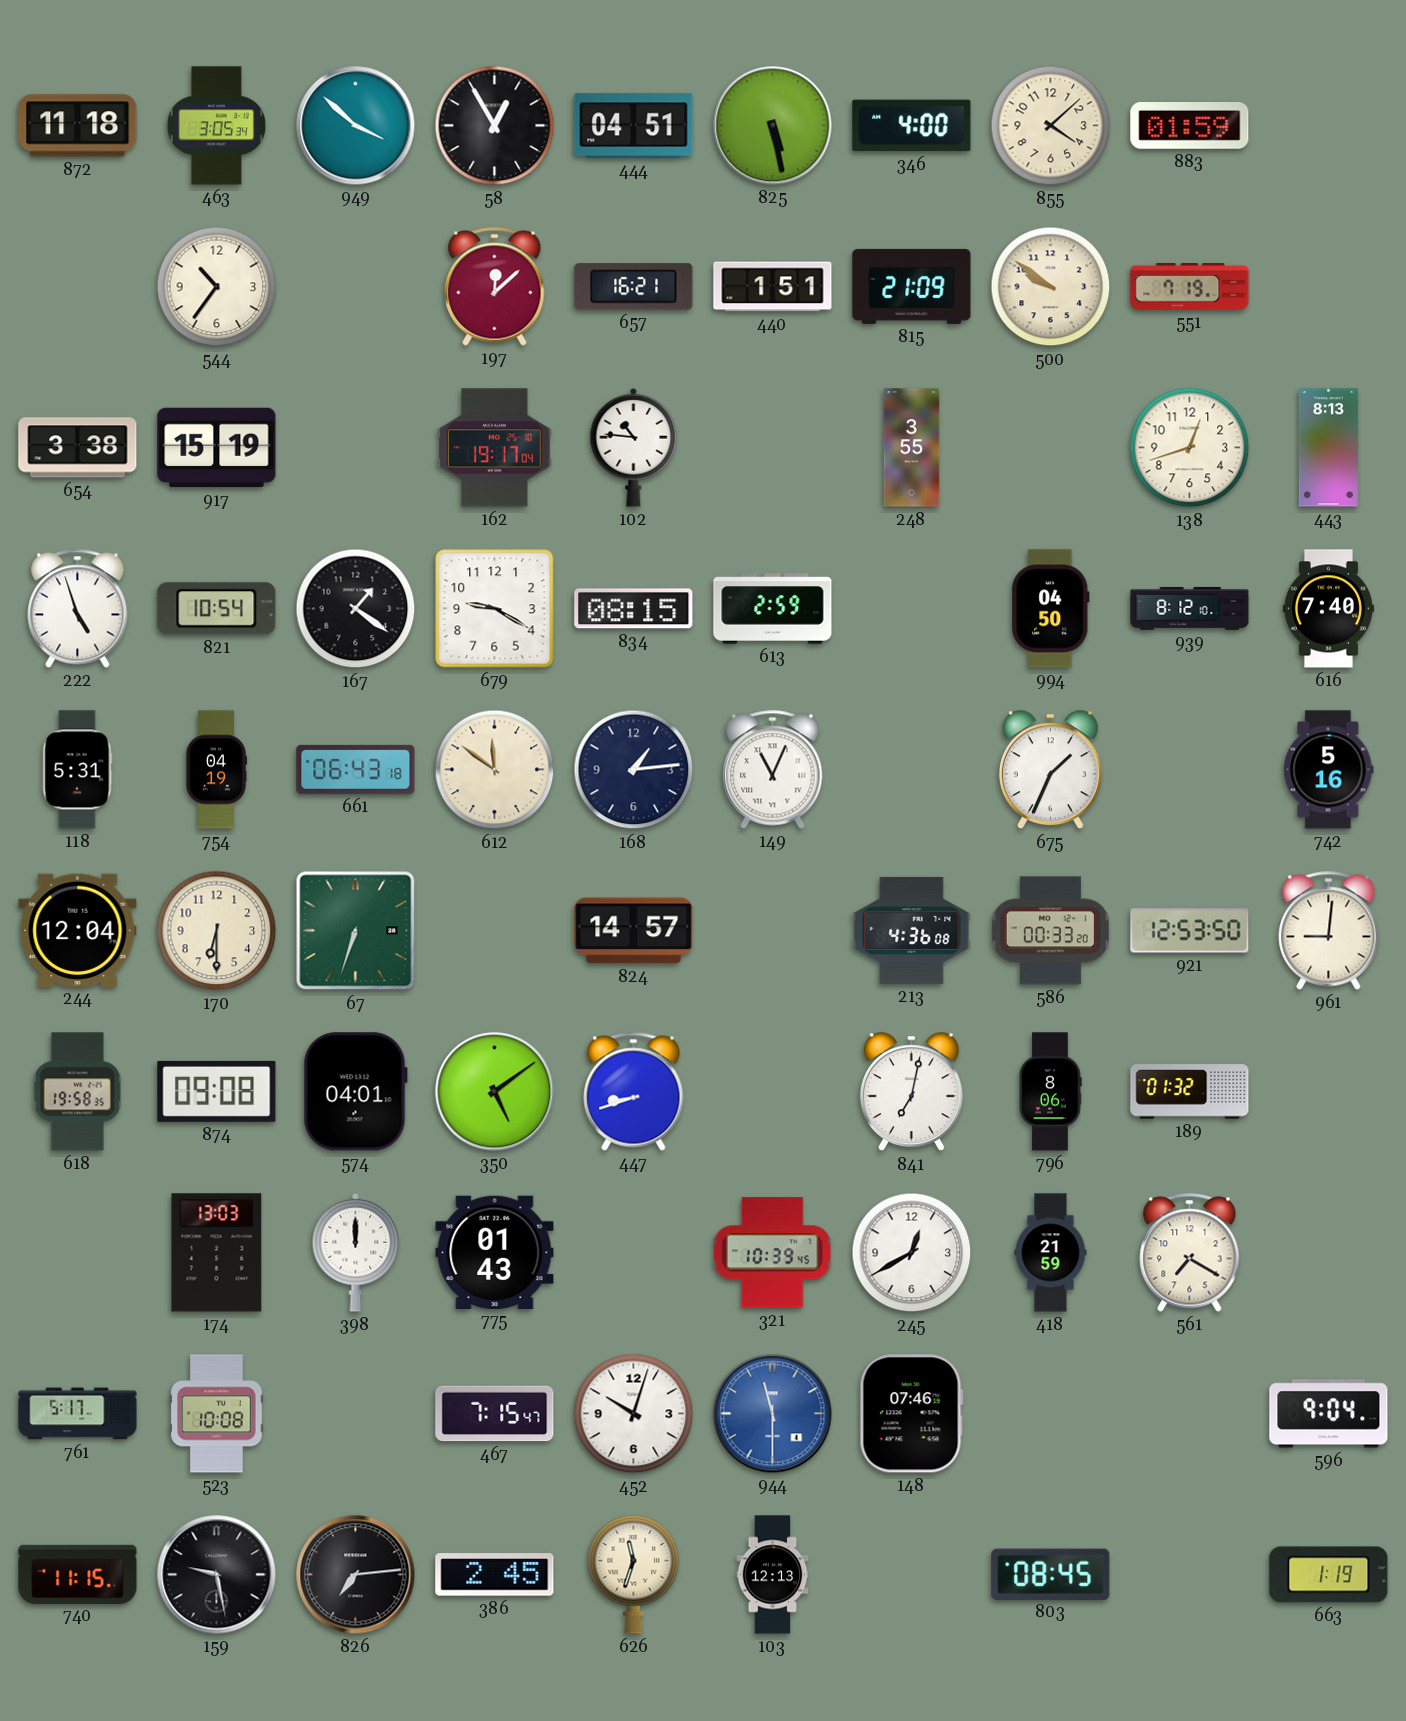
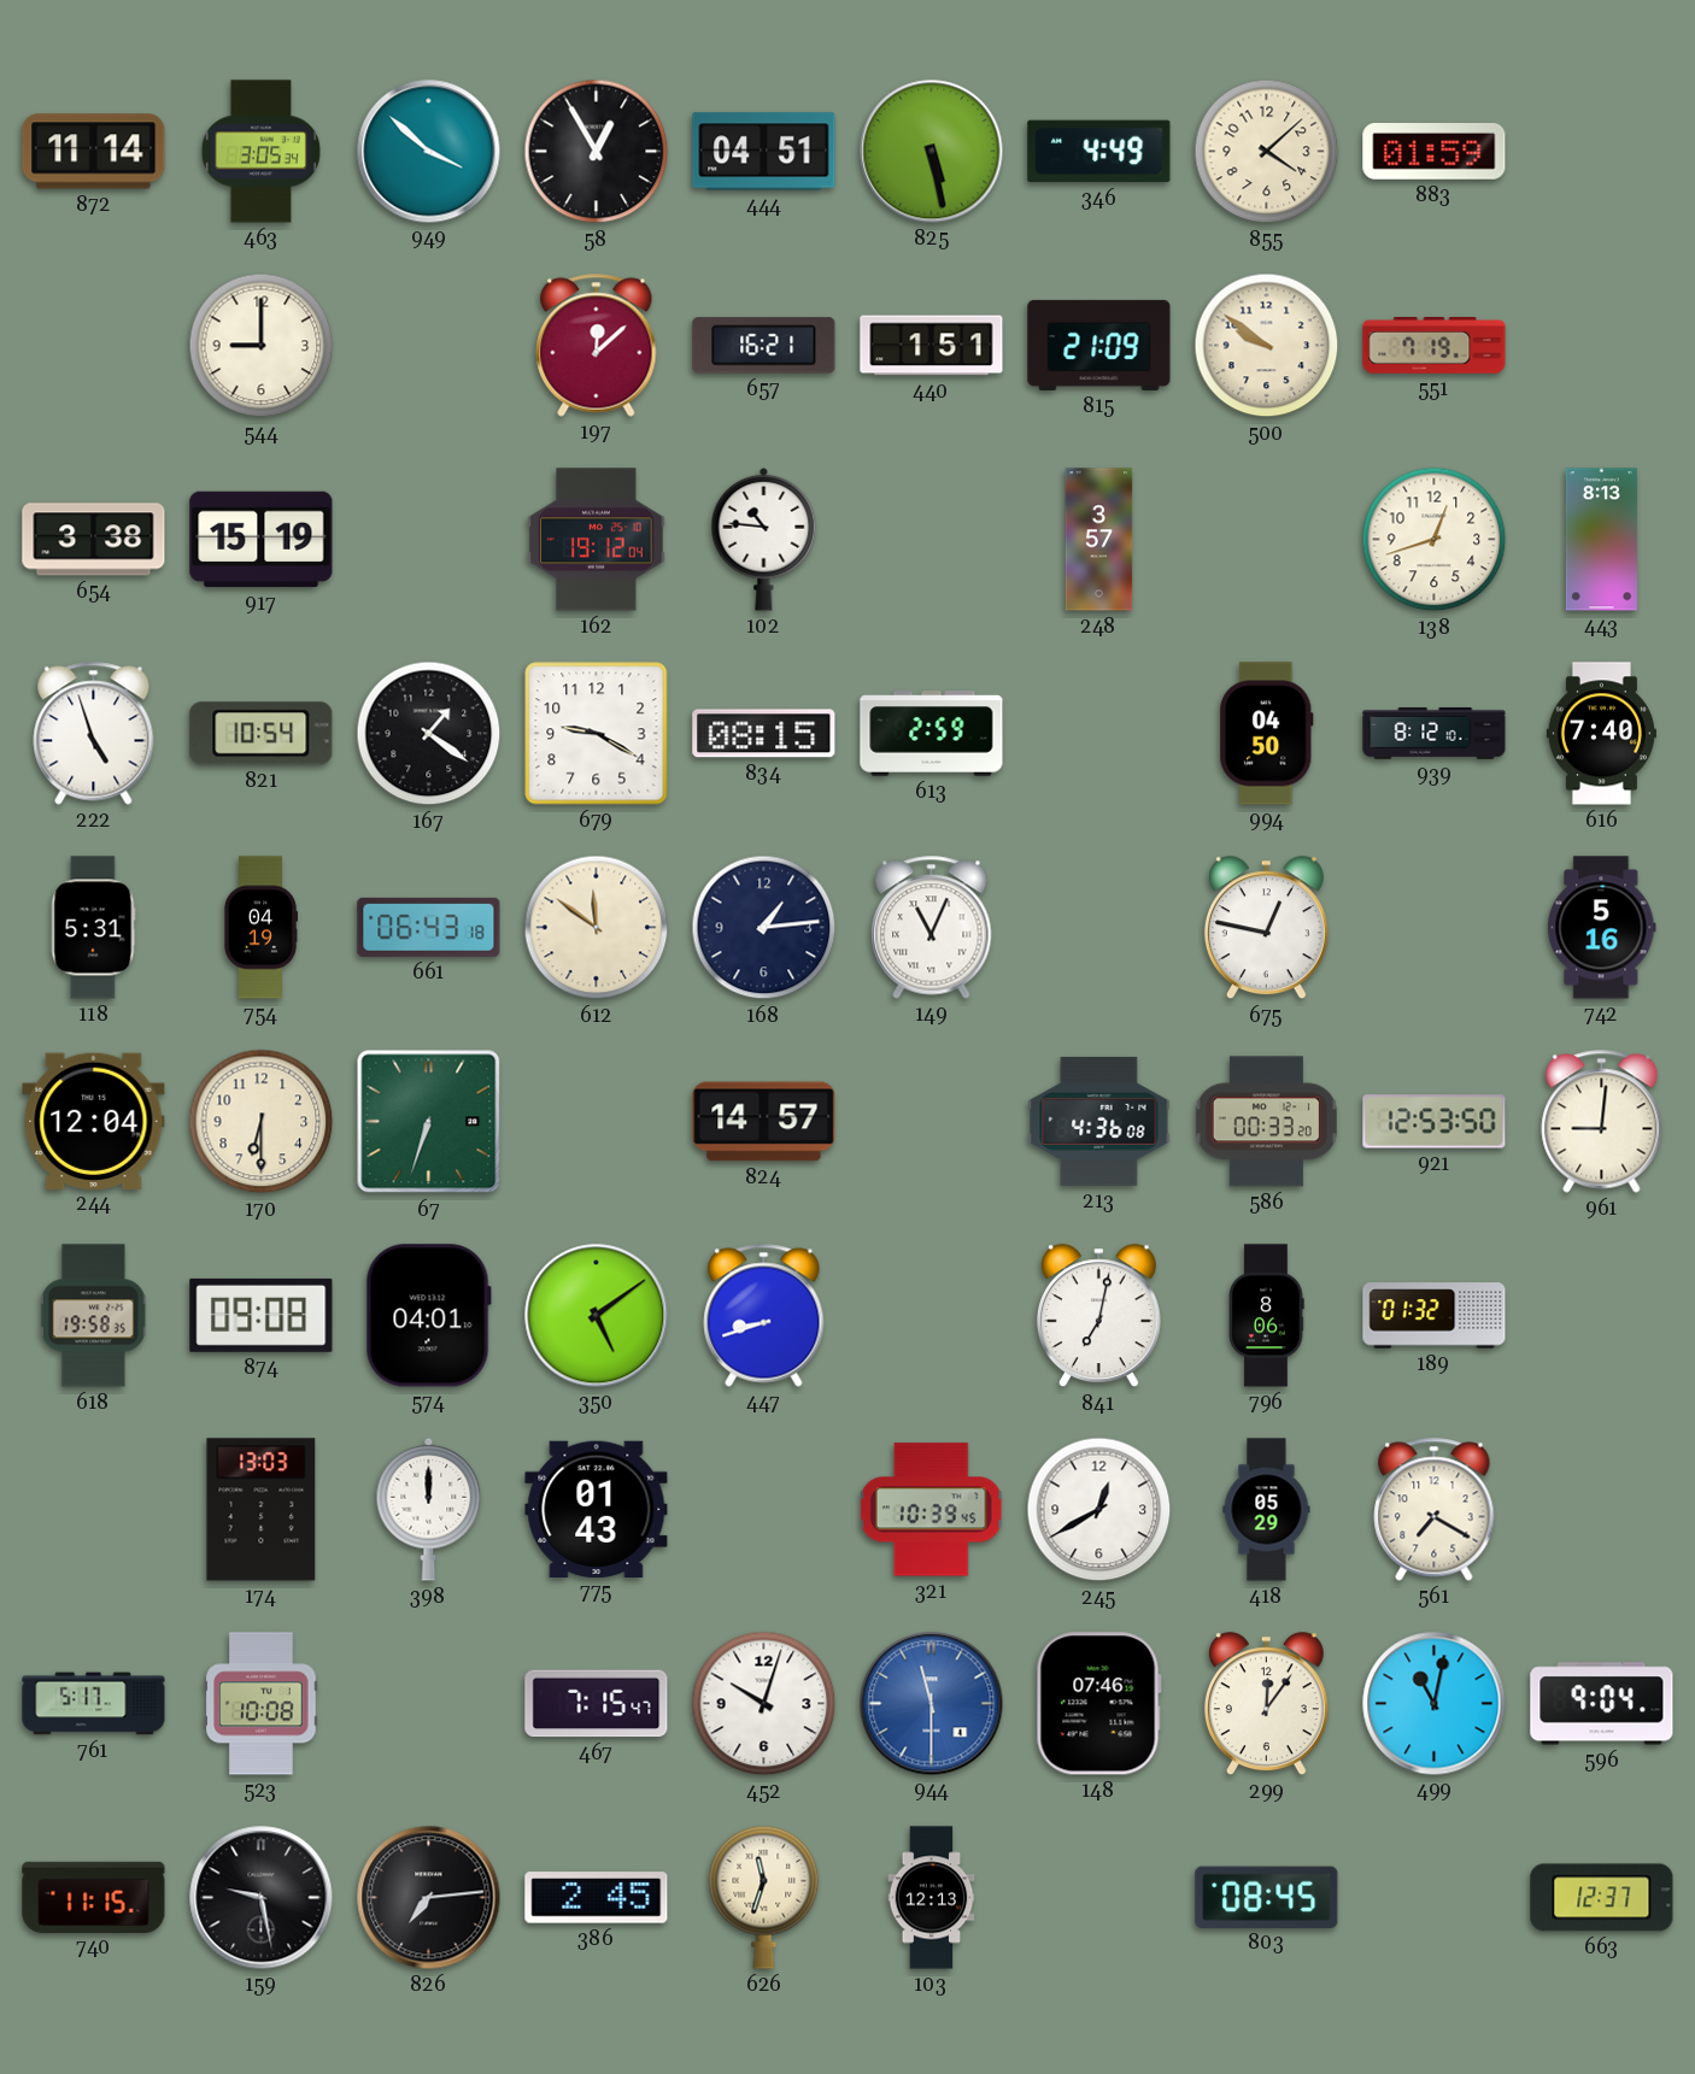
872: 11:18 -> 11:14 (94, 152)
346: 4:00 -> 4:49 (1099, 152)
544: 10:36 -> 9:00 (262, 346)
162: 19:17 -> 19:12 (597, 540)
248: 3:55 -> 3:57 (1099, 540)
675: 1:34 -> 12:47 (1266, 928)
418: 21:59 -> 05:29 (1267, 1510)
299: none -> 12:06 (1266, 1704)
499: none -> 11:02 (1435, 1704)
663: 1:19 -> 12:37 (1602, 1898)
